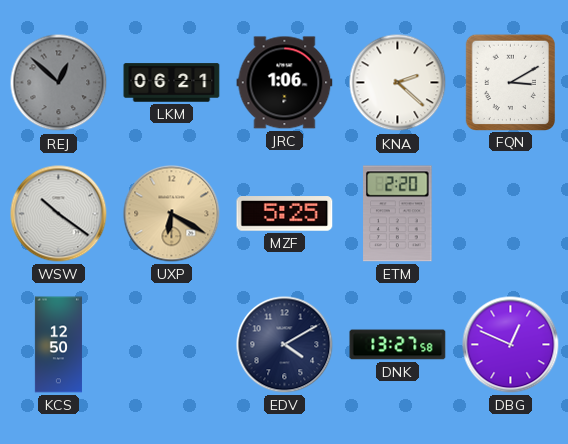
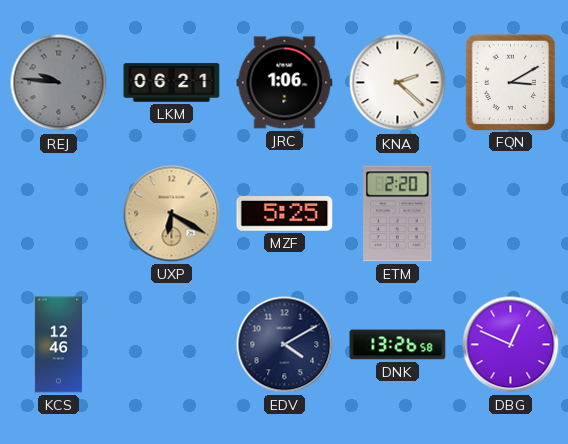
REJ: 12:52 -> 9:46 (59, 83)
WSW: 10:21 -> none (59, 214)
KCS: 12:50 -> 12:46 (58, 345)
DNK: 13:27 -> 13:26 (398, 345)
